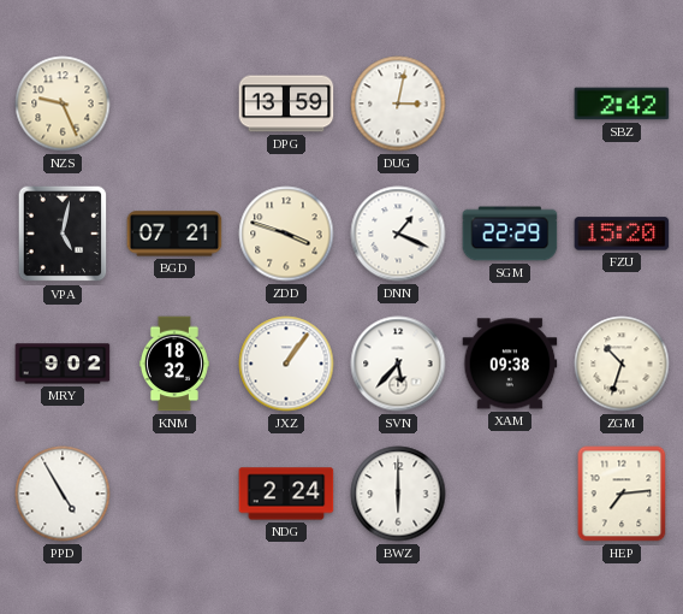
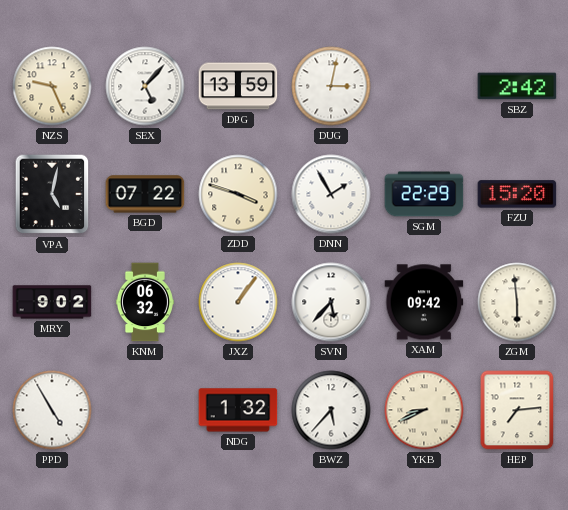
SEX: none -> 5:07 (145, 86)
BGD: 07:21 -> 07:22 (145, 194)
DNN: 1:19 -> 1:55 (331, 194)
KNM: 18:32 -> 06:32 (145, 302)
XAM: 09:38 -> 09:42 (424, 302)
ZGM: 10:33 -> 5:59 (517, 302)
NDG: 2:24 -> 1:32 (238, 410)
BWZ: 6:00 -> 5:37 (331, 410)
YKB: none -> 8:41 (424, 410)
